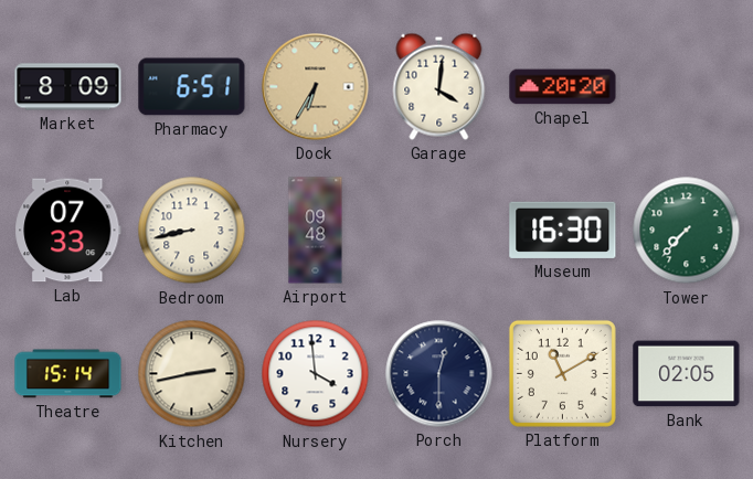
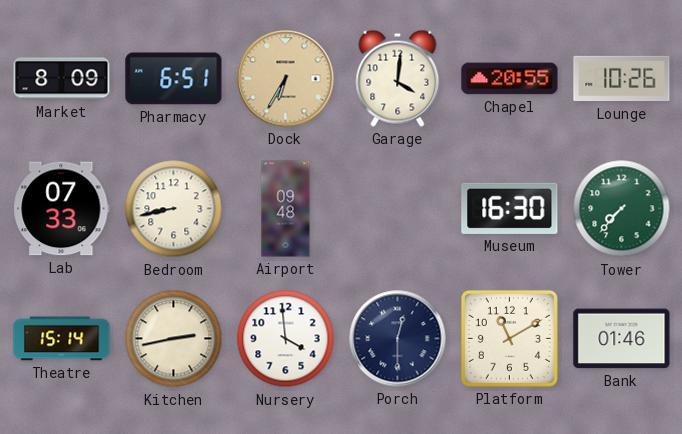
Chapel: 20:20 -> 20:55 (510, 79)
Lounge: none -> 10:26 (622, 79)
Bank: 02:05 -> 01:46 (622, 339)
